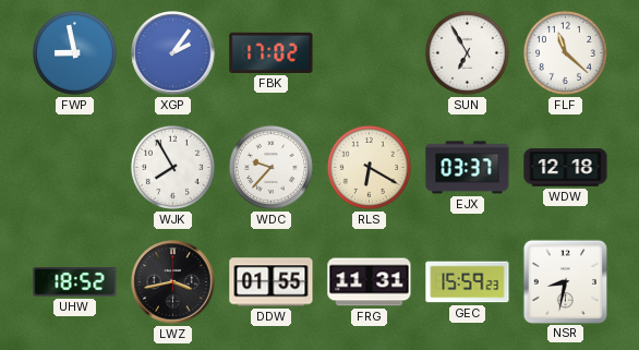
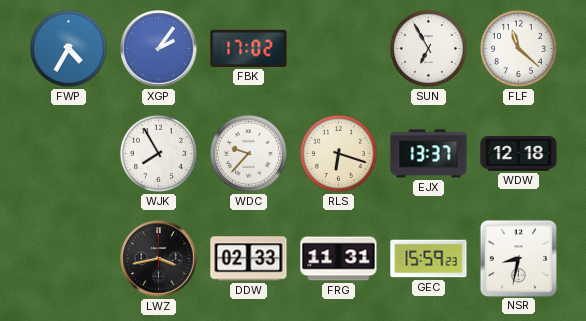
FWP: 8:58 -> 4:35 (68, 48)
RLS: 6:20 -> 6:18 (338, 153)
EJX: 03:37 -> 13:37 (429, 154)
UHW: 18:52 -> none (75, 282)
DDW: 01:55 -> 02:33 (249, 259)
